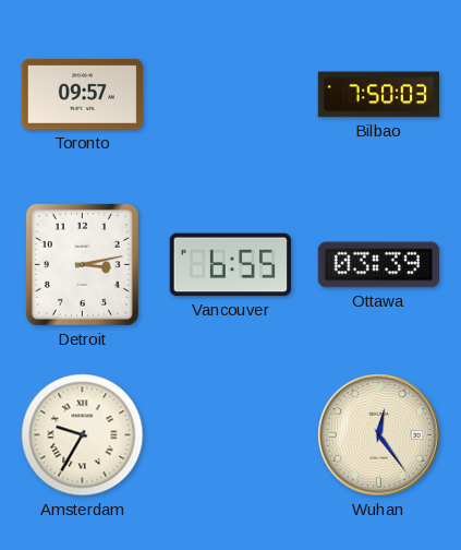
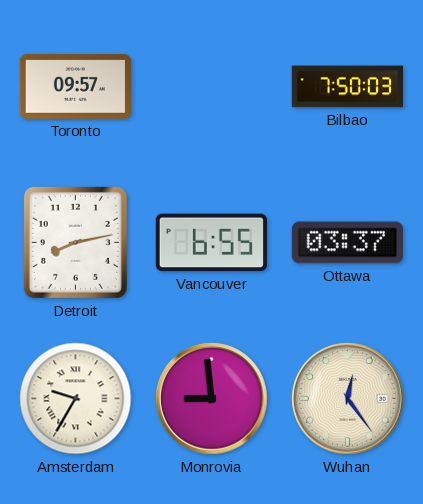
Detroit: 3:13 -> 8:13 (75, 242)
Ottawa: 03:39 -> 03:37 (347, 243)
Monrovia: none -> 8:59 (212, 399)
